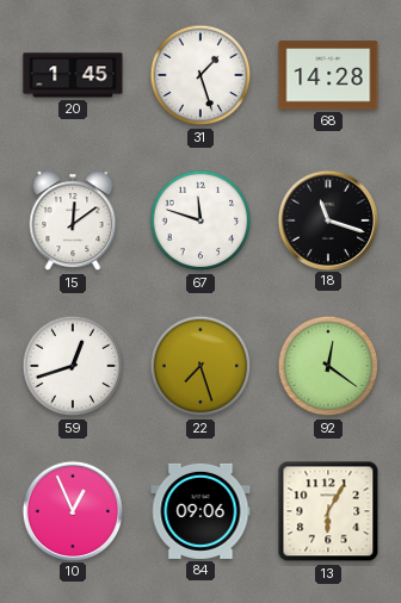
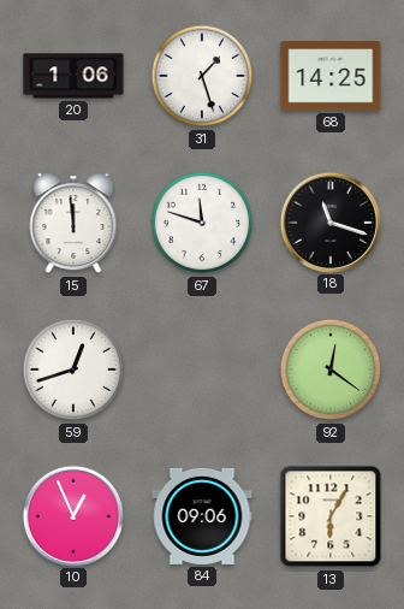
20: 1:45 -> 1:06 (73, 76)
68: 14:28 -> 14:25 (331, 76)
15: 12:09 -> 11:59 (73, 224)
22: 7:27 -> none (200, 366)
